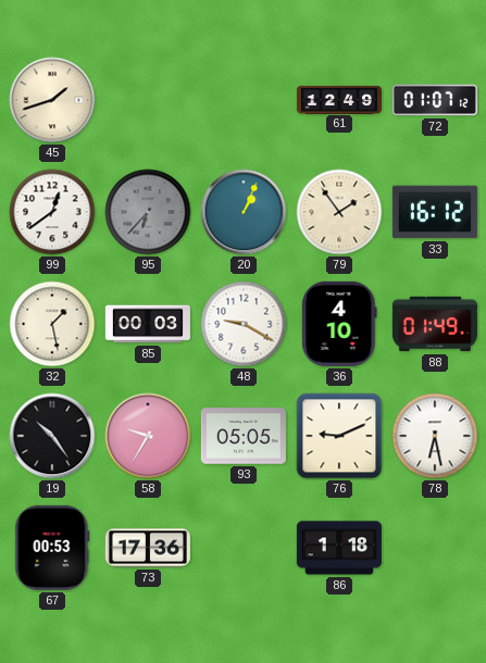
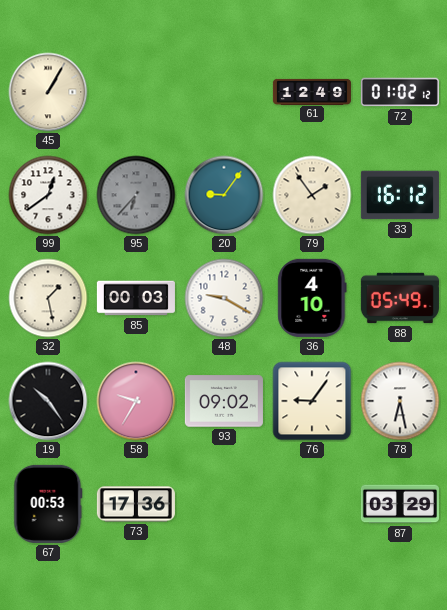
45: 1:42 -> 1:05 (48, 92)
72: 01:07 -> 01:02 (400, 92)
20: 1:04 -> 9:06 (224, 195)
88: 01:49 -> 05:49 (400, 298)
93: 05:05 -> 09:02 (224, 401)
76: 9:11 -> 9:06 (312, 401)
86: 1:18 -> none (339, 548)
87: none -> 03:29 (400, 504)
